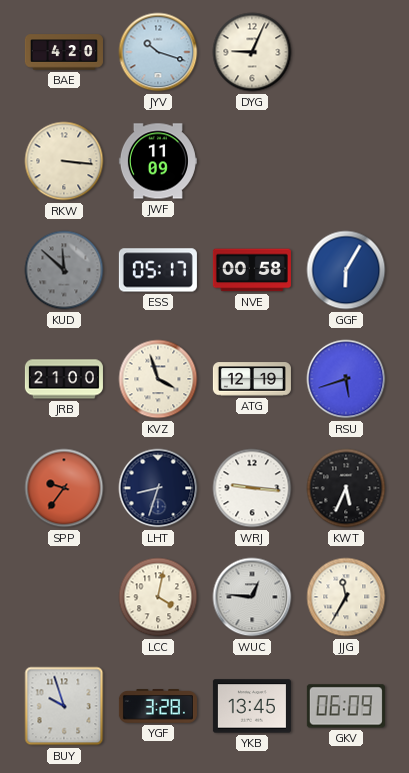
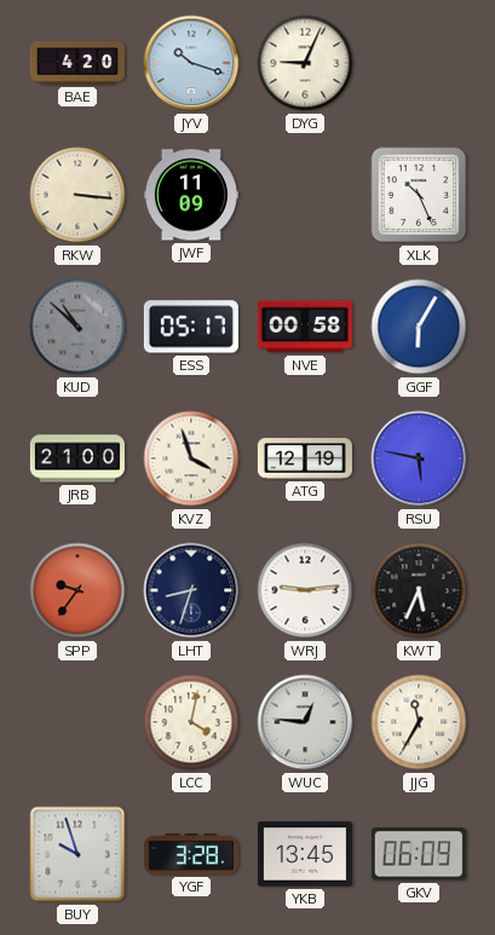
XLK: none -> 10:26 (419, 195)
KUD: 11:52 -> 10:52 (77, 327)
RSU: 5:42 -> 5:47 (419, 458)
WRJ: 9:16 -> 9:14 (305, 590)
